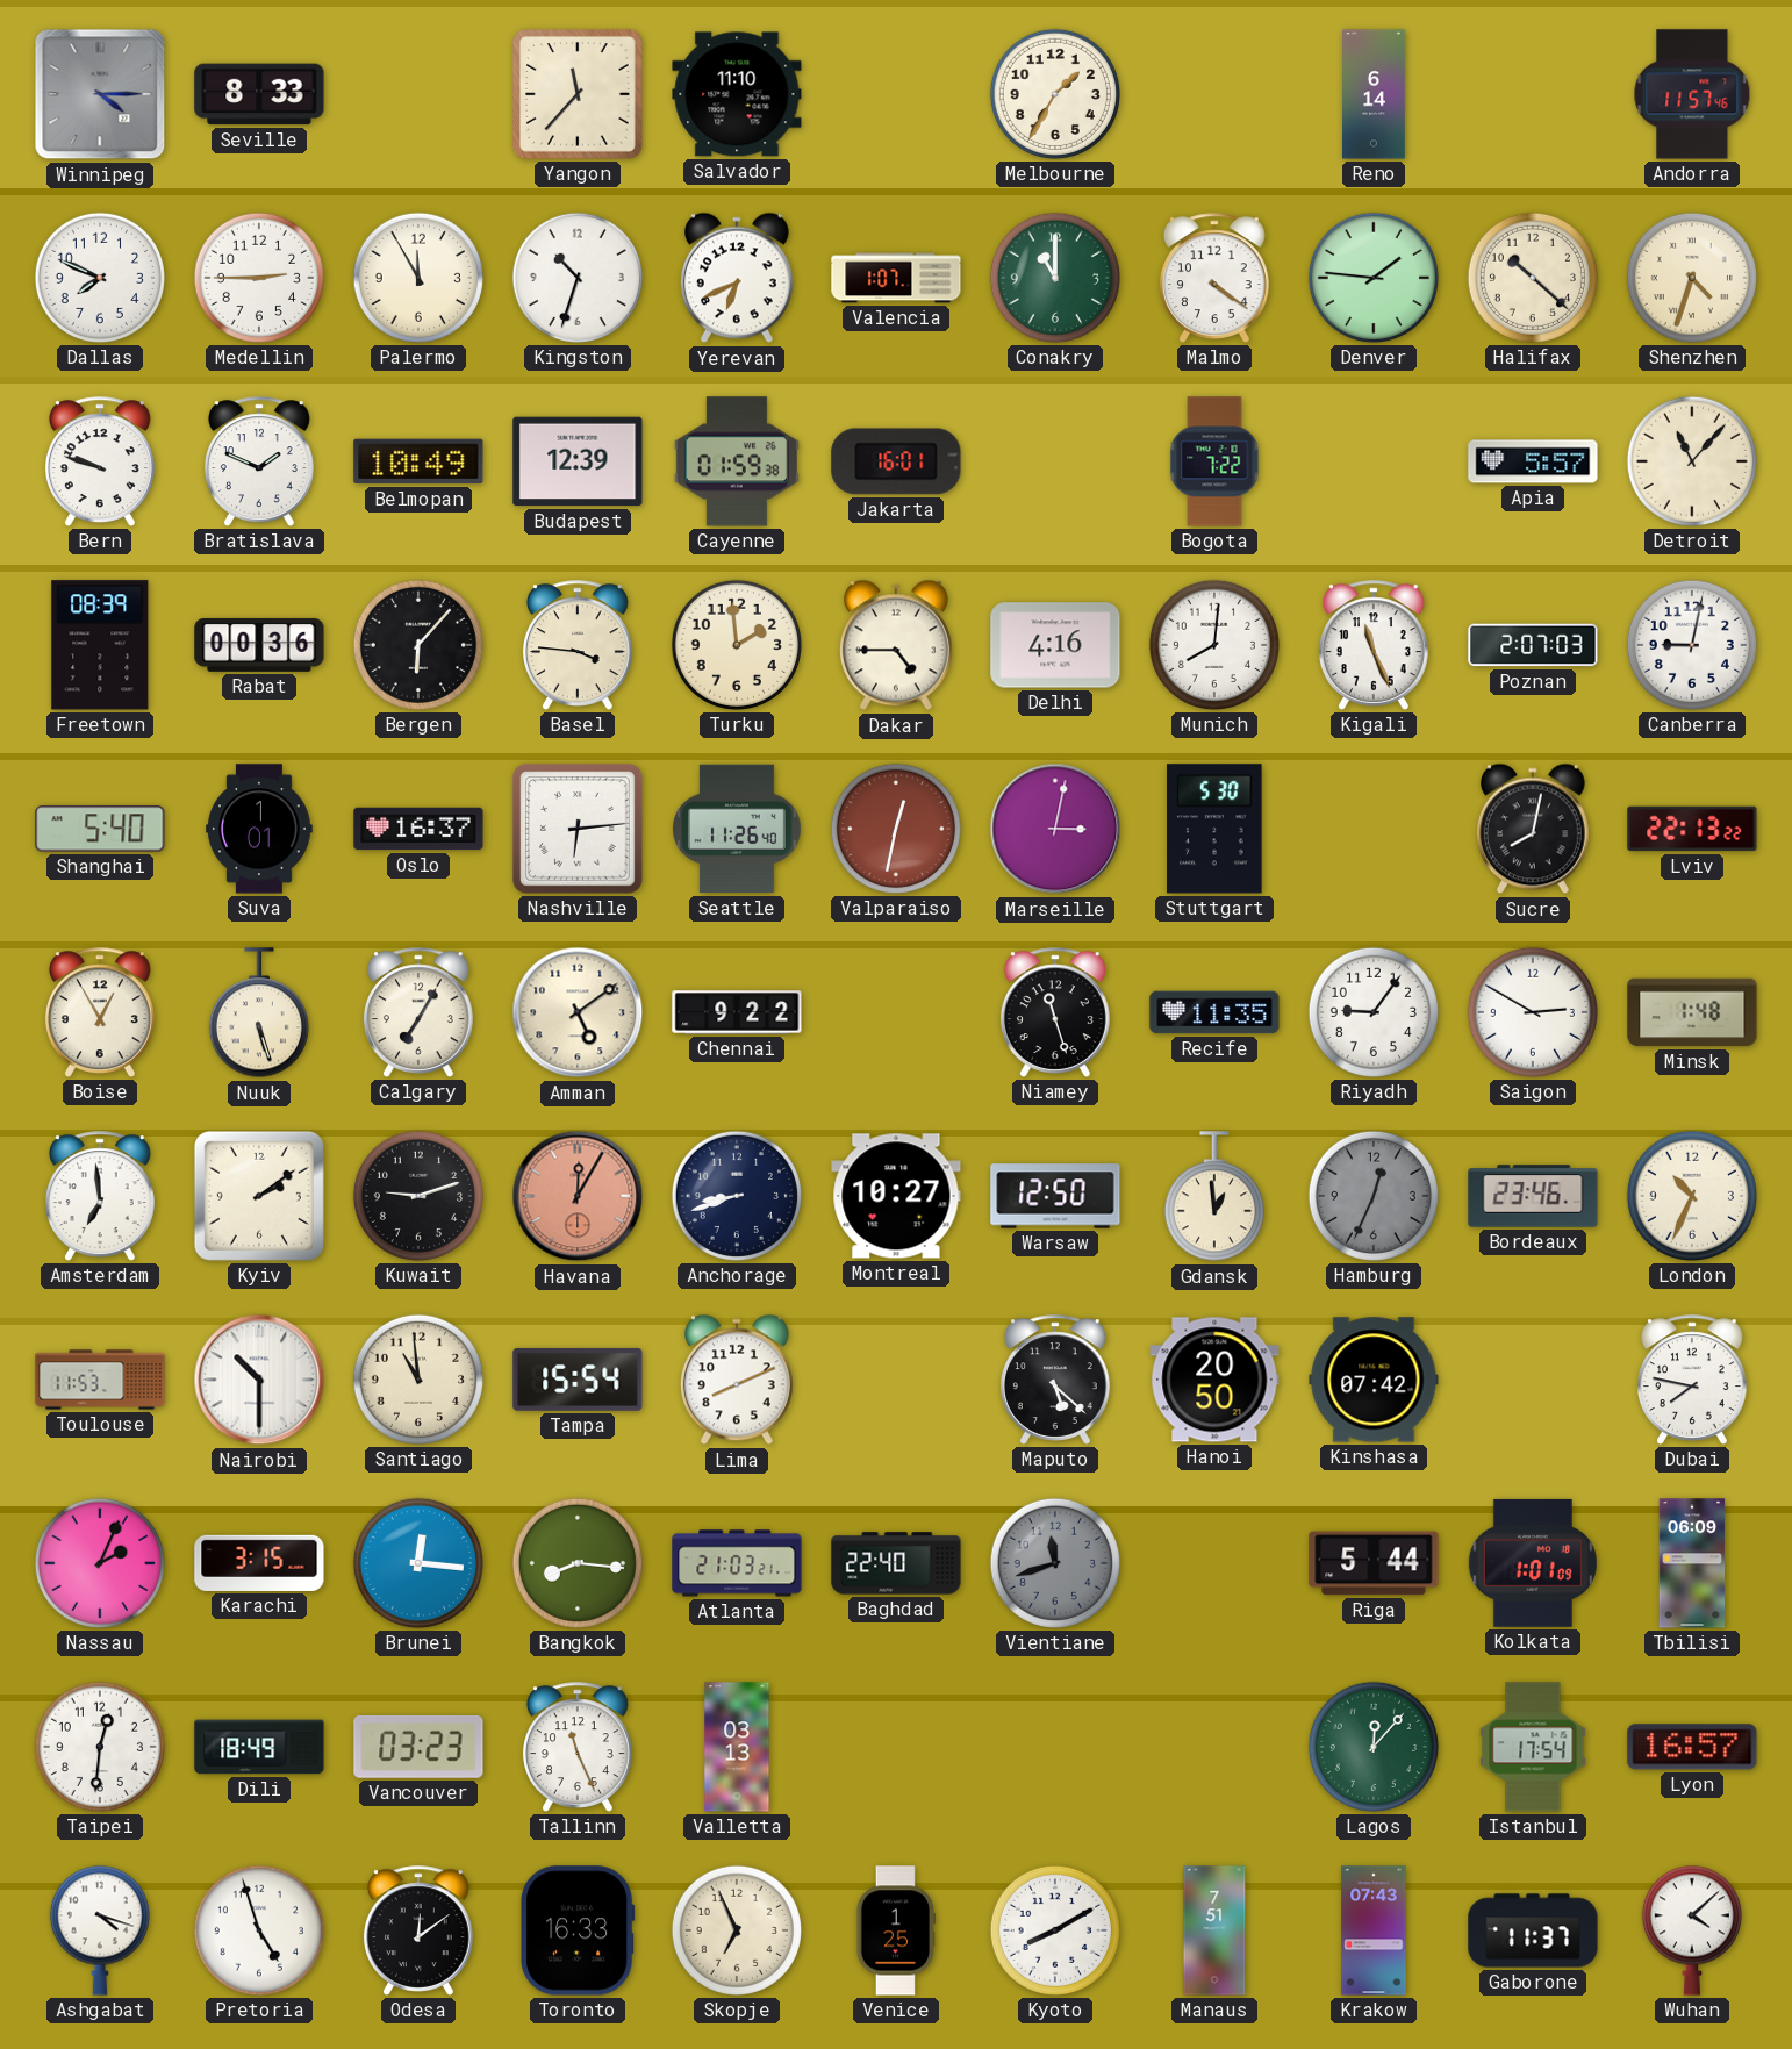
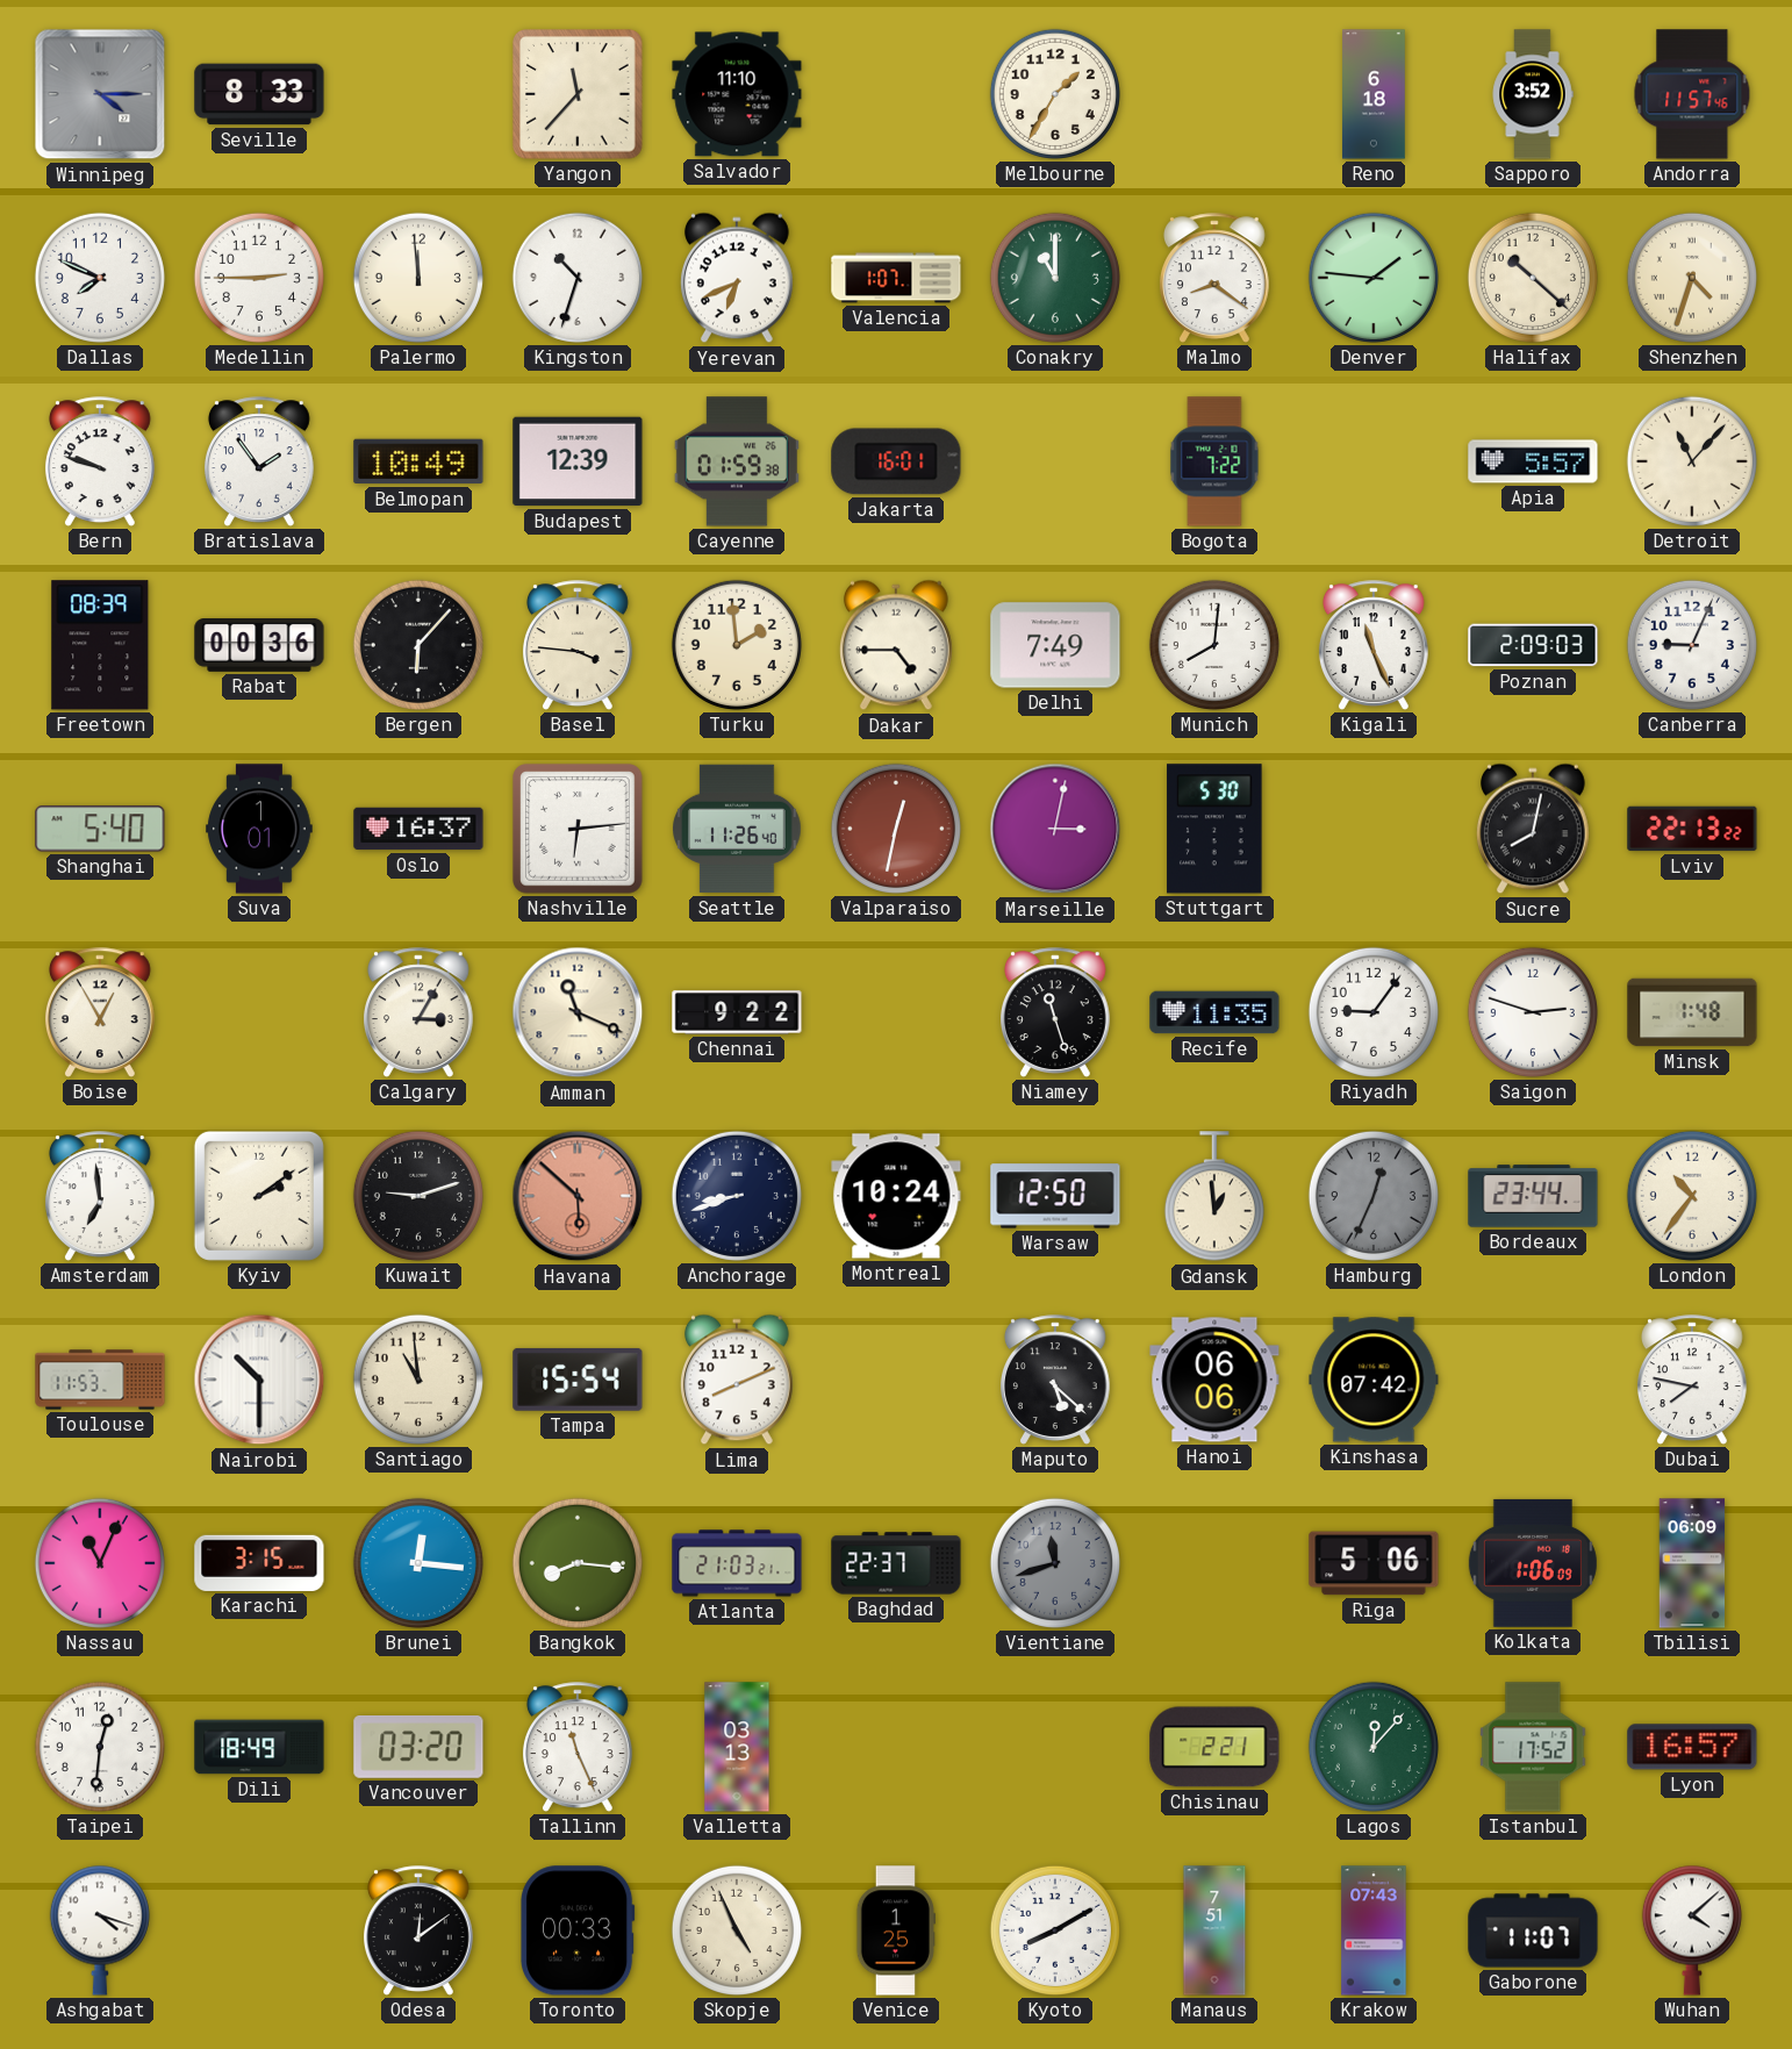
Reno: 6:14 -> 6:18 (1375, 94)
Sapporo: none -> 3:52 (1533, 94)
Palermo: 11:55 -> 11:59 (418, 278)
Malmo: 4:21 -> 8:21 (1214, 278)
Bratislava: 1:49 -> 1:54 (259, 461)
Delhi: 4:16 -> 7:49 (1055, 645)
Poznan: 2:07 -> 2:09 (1533, 645)
Canberra: 9:02 -> 9:04 (1692, 645)
Nuuk: 5:27 -> none (259, 1013)
Calgary: 7:05 -> 3:05 (418, 1012)
Amman: 5:09 -> 11:19 (578, 1012)
Saigon: 2:50 -> 2:48 (1533, 1012)
Havana: 12:05 -> 5:52 (578, 1196)
Montreal: 10:27 -> 10:24 (896, 1196)
Bordeaux: 23:46 -> 23:44 (1533, 1196)
London: 10:34 -> 10:36 (1692, 1196)
Hanoi: 20:50 -> 06:06 (1214, 1380)
Nassau: 2:04 -> 11:04 (100, 1563)
Baghdad: 22:40 -> 22:37 (896, 1563)
Riga: 5:44 -> 5:06 (1374, 1563)
Kolkata: 1:01 -> 1:06 (1533, 1563)
Vancouver: 03:23 -> 03:20 (418, 1748)
Chisinau: none -> 2:21 (1214, 1747)
Istanbul: 17:54 -> 17:52 (1533, 1747)
Pretoria: 4:57 -> none (259, 1930)
Toronto: 16:33 -> 00:33 (579, 1930)
Skopje: 6:56 -> 4:56 (737, 1930)
Gaborone: 11:37 -> 11:07 (1533, 1930)
